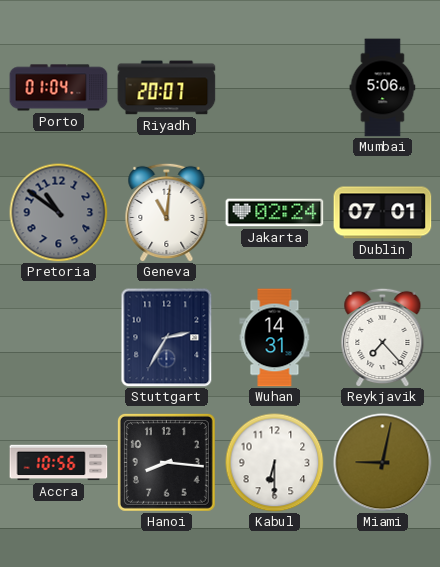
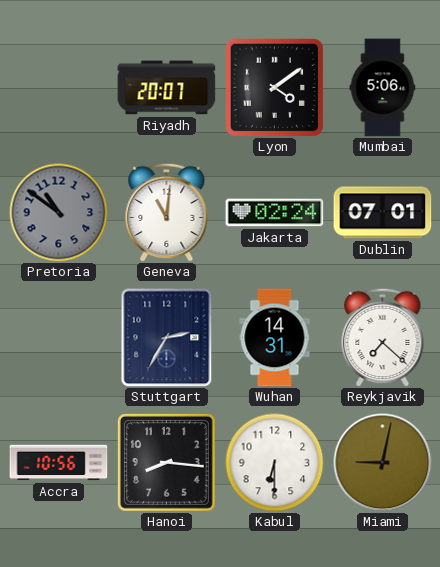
Porto: 01:04 -> none (59, 88)
Lyon: none -> 4:09 (274, 88)
Reykjavik: 7:23 -> 7:22 (383, 337)
